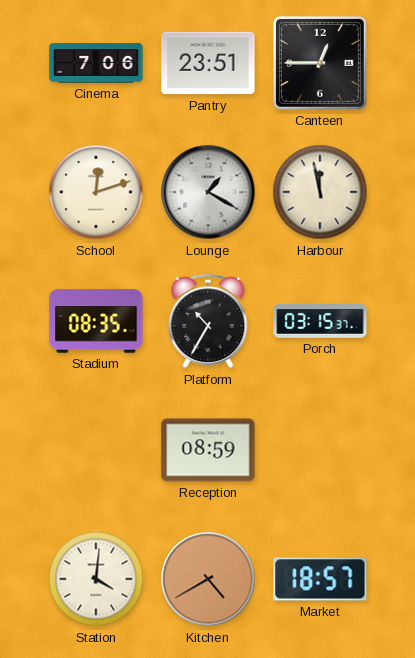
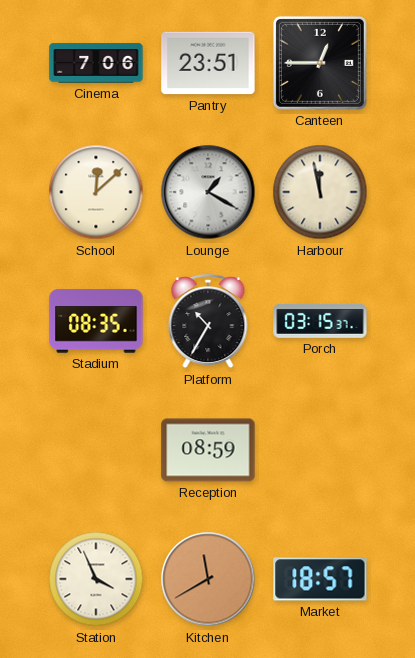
School: 12:12 -> 12:08 (96, 192)
Station: 4:01 -> 3:56 (96, 579)
Kitchen: 4:40 -> 11:40 (208, 579)
